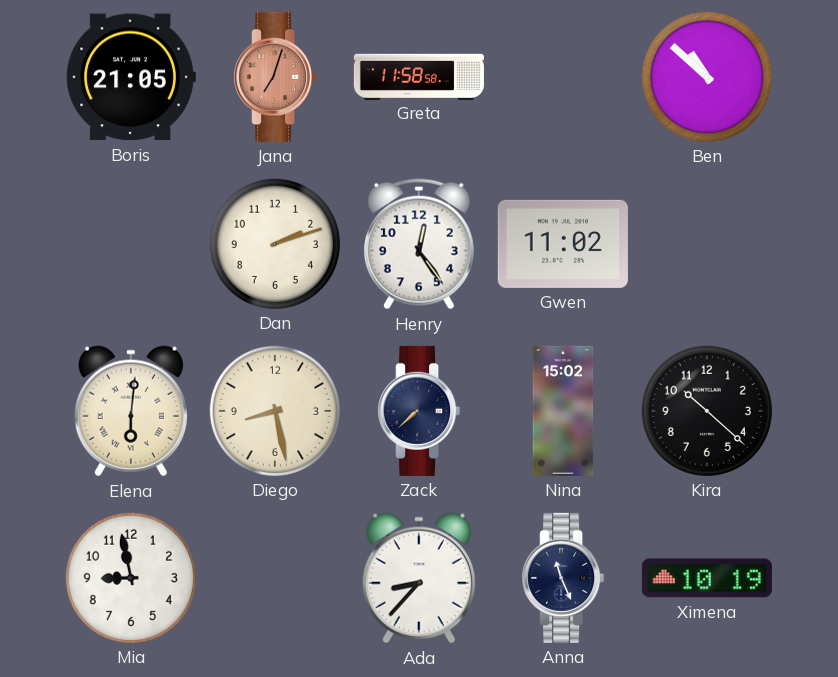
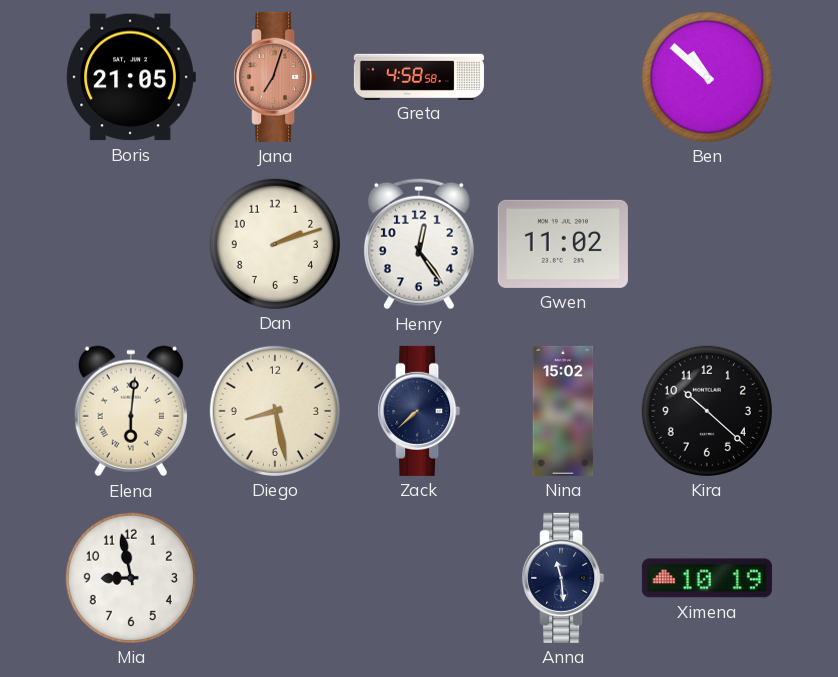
Greta: 11:58 -> 4:58 (419, 76)
Ada: 8:37 -> none (419, 578)
Anna: 11:26 -> 11:29 (563, 578)
